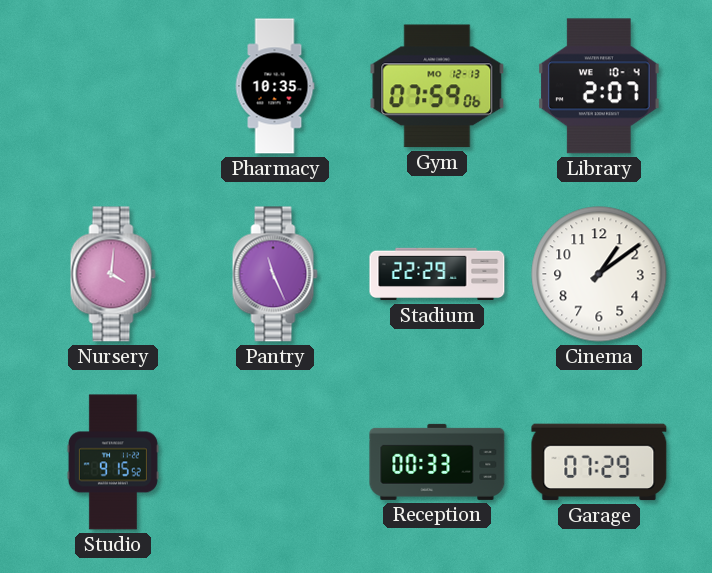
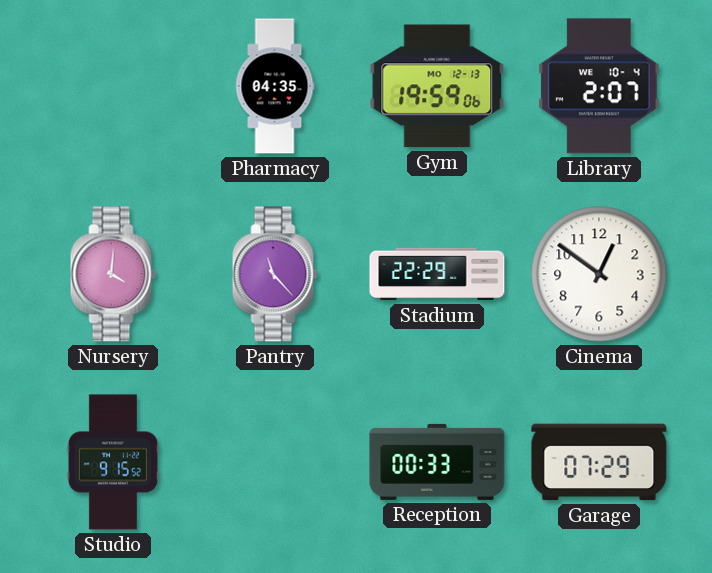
Pharmacy: 10:35 -> 04:35 (275, 86)
Gym: 07:59 -> 19:59 (437, 86)
Pantry: 11:26 -> 11:23 (275, 274)
Cinema: 1:09 -> 12:51 (599, 274)
